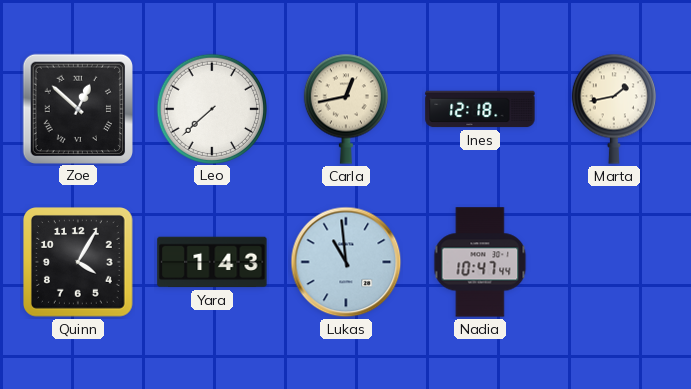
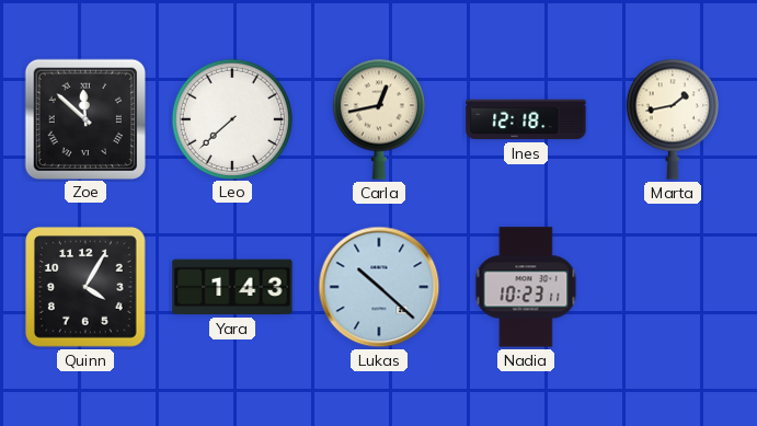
Zoe: 12:52 -> 11:52 (84, 118)
Lukas: 10:59 -> 10:22 (379, 287)
Nadia: 10:47 -> 10:23 (526, 287)
